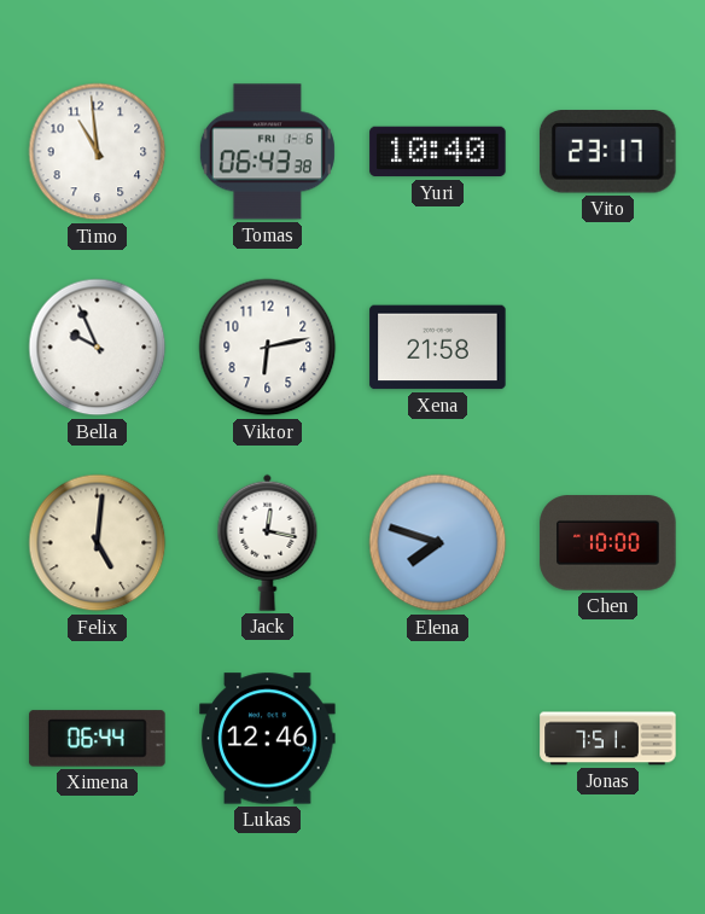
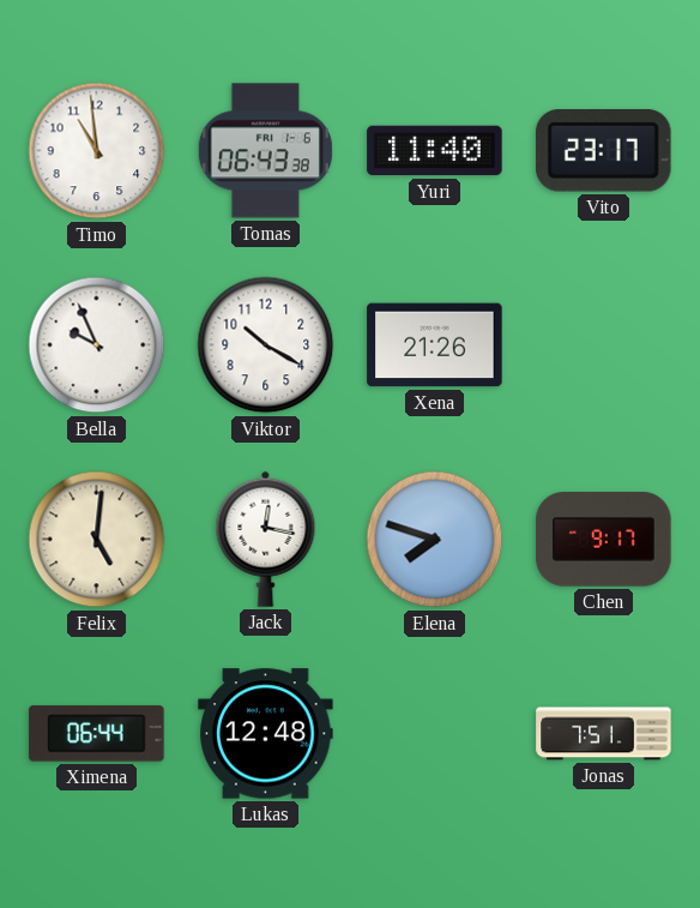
Yuri: 10:40 -> 11:40 (435, 151)
Viktor: 6:13 -> 10:20 (266, 345)
Xena: 21:58 -> 21:26 (435, 345)
Chen: 10:00 -> 9:17 (604, 540)
Lukas: 12:46 -> 12:48 (266, 734)
